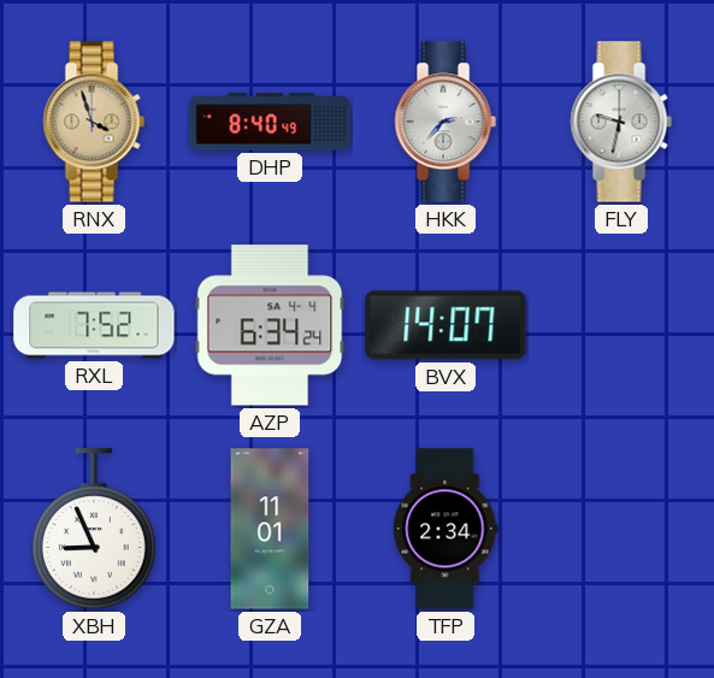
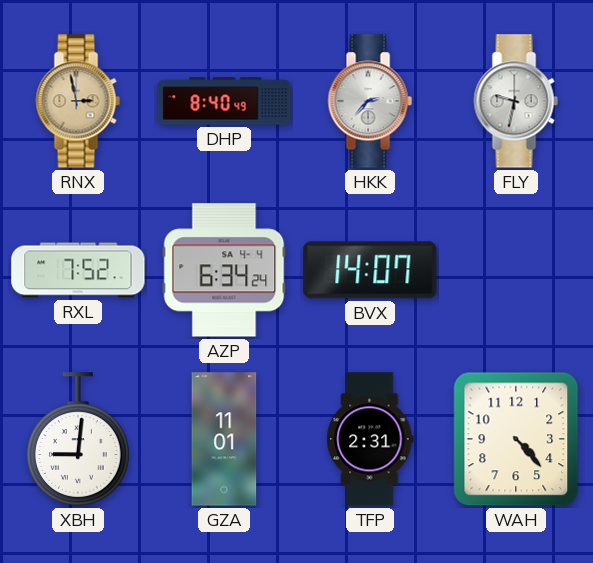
RNX: 3:57 -> 2:58 (78, 101)
XBH: 8:56 -> 9:01 (79, 439)
TFP: 2:34 -> 2:31 (370, 439)
WAH: none -> 4:23 (516, 439)
